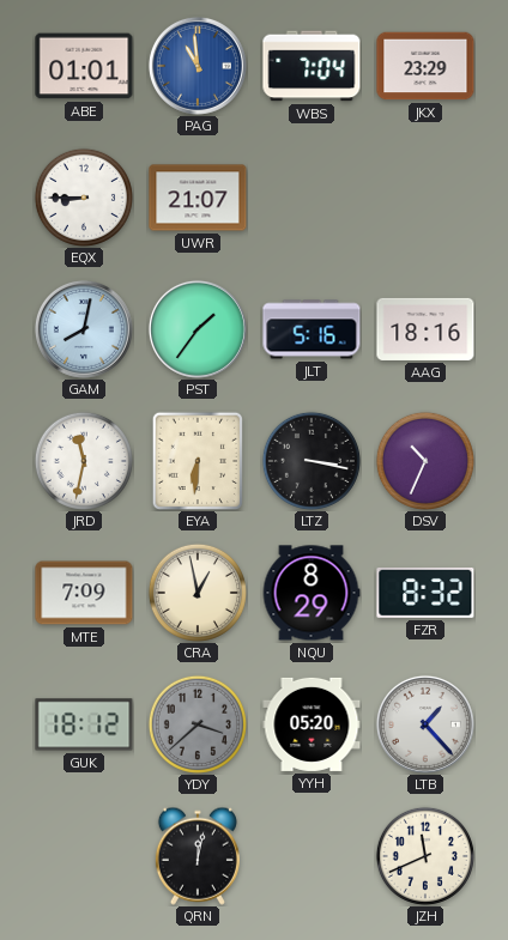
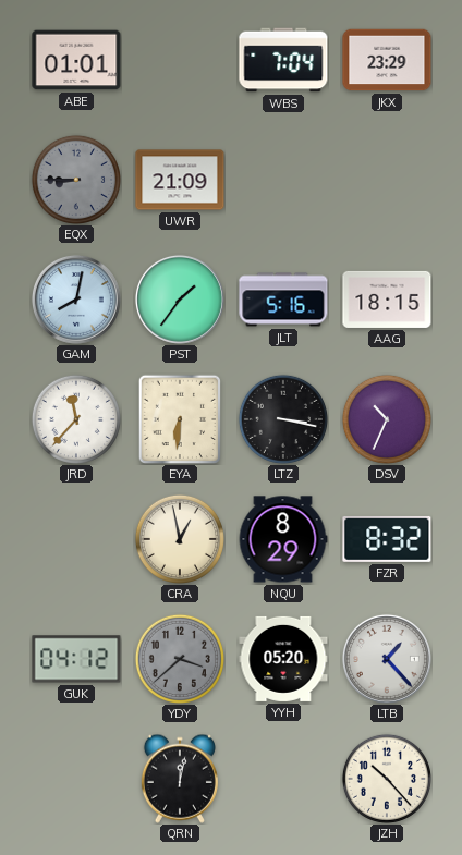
PAG: 10:59 -> none (198, 66)
EQX dial: white -> grey (76, 180)
UWR: 21:07 -> 21:09 (180, 180)
AAG: 18:16 -> 18:15 (387, 300)
JRD: 11:32 -> 11:37 (76, 419)
MTE: 7:09 -> none (84, 593)
GUK: 18:12 -> 04:12 (76, 659)
JZH: 11:41 -> 10:23 (387, 779)
